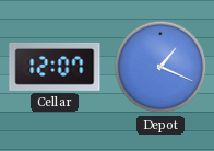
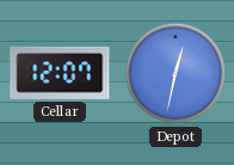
Depot: 1:19 -> 12:32 (176, 73)
